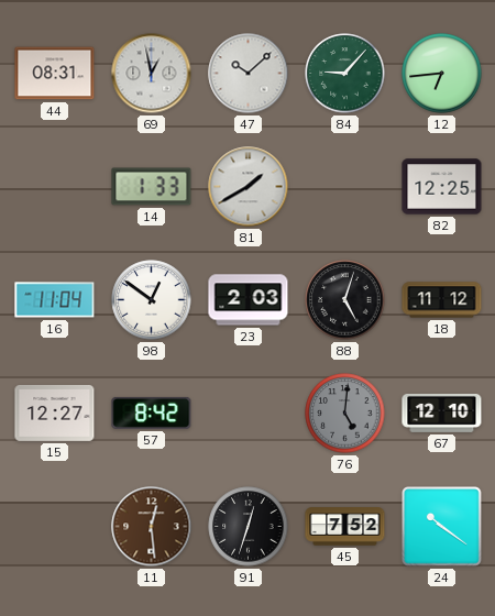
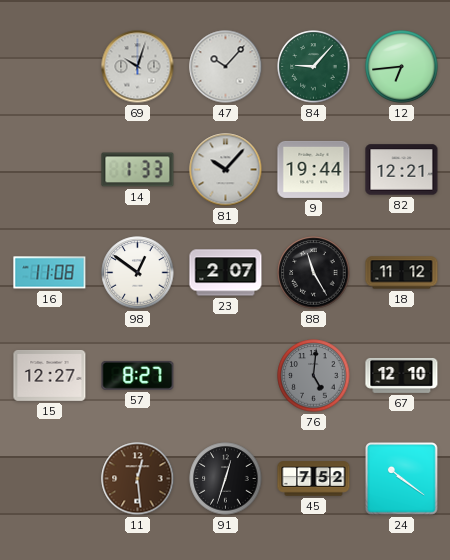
44: 08:31 -> none (55, 74)
69: 12:58 -> 10:03 (138, 67)
47: 10:08 -> 10:07 (226, 67)
81: 1:40 -> 10:07 (226, 170)
9: none -> 19:44 (314, 169)
82: 12:25 -> 12:21 (402, 170)
16: 11:04 -> 11:08 (50, 273)
23: 2:03 -> 2:07 (226, 273)
88: 5:03 -> 11:25 (314, 273)
57: 8:42 -> 8:27 (138, 375)
